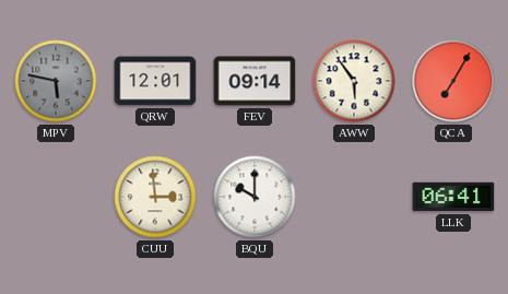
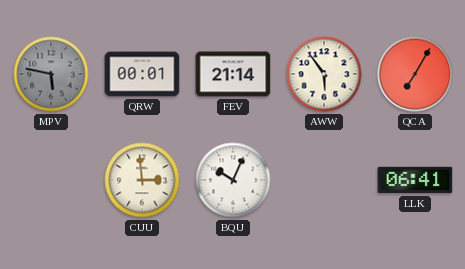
QRW: 12:01 -> 00:01 (142, 74)
FEV: 09:14 -> 21:14 (233, 74)
BQU: 10:00 -> 10:04 (233, 180)
